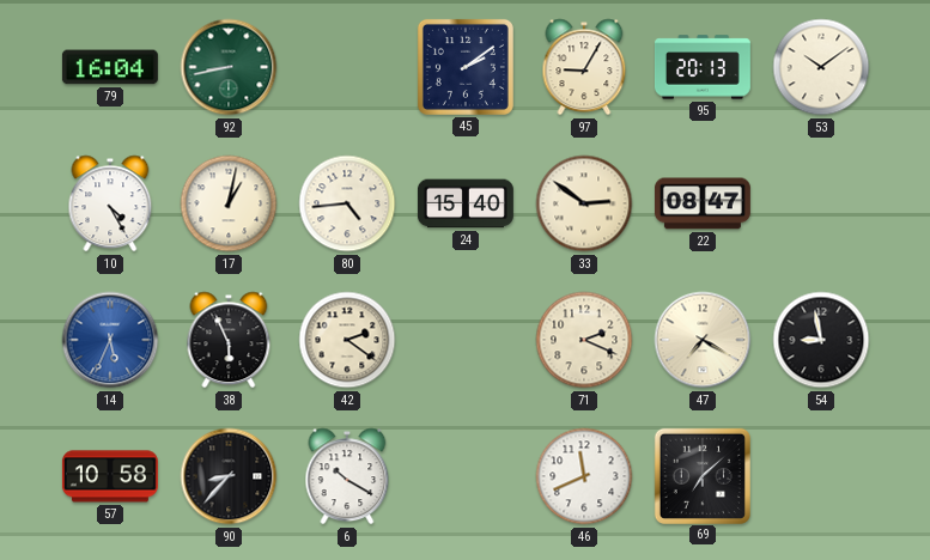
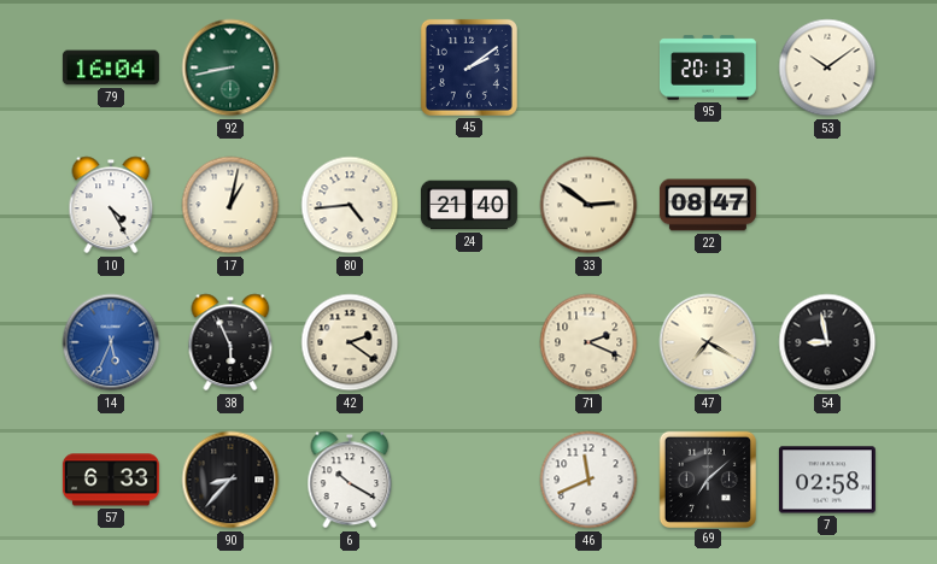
97: 9:05 -> none (584, 67)
24: 15:40 -> 21:40 (469, 205)
57: 10:58 -> 6:33 (111, 480)
7: none -> 02:58 (827, 480)
